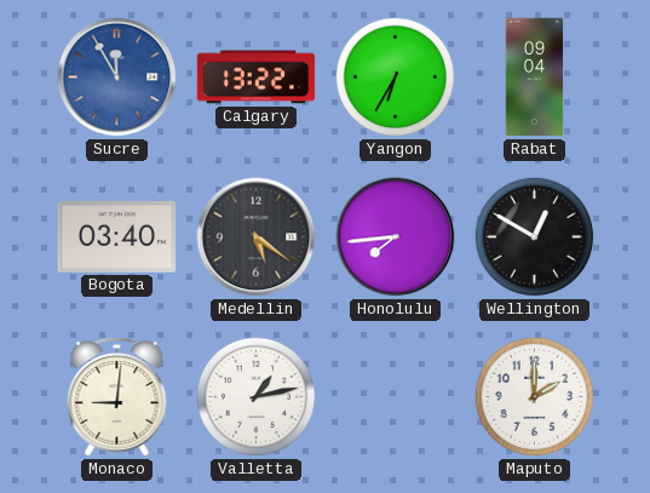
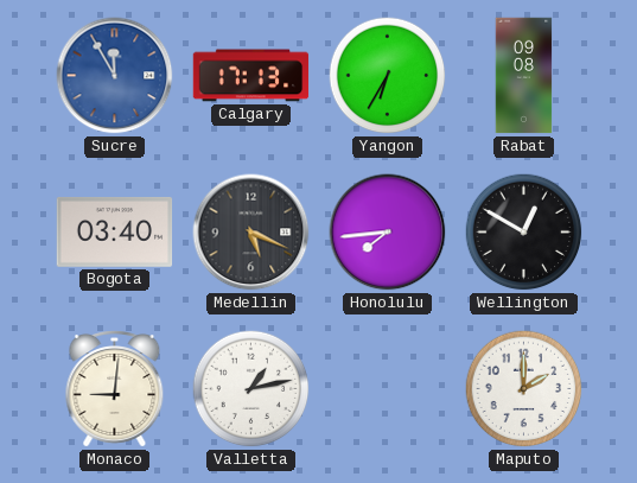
Calgary: 13:22 -> 17:13 (251, 76)
Rabat: 09:04 -> 09:08 (524, 76)
Medellin: 5:21 -> 5:19 (251, 233)
